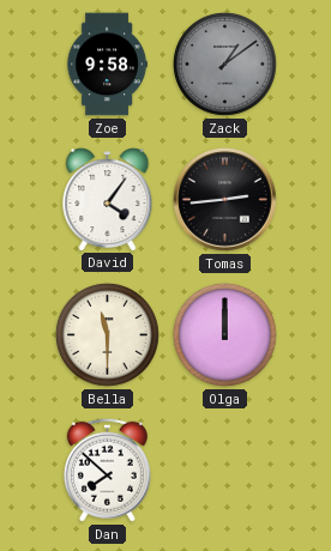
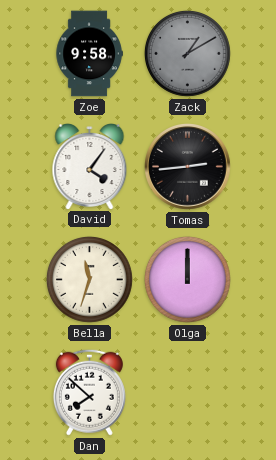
Zack: 1:09 -> 1:10 (187, 53)
Bella: 11:30 -> 11:33 (89, 279)
